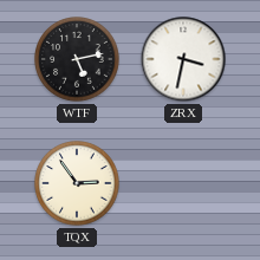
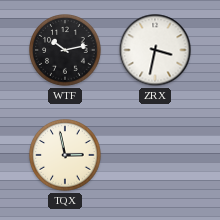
WTF: 5:13 -> 10:13 (65, 50)
TQX: 2:54 -> 2:58 (65, 155)
